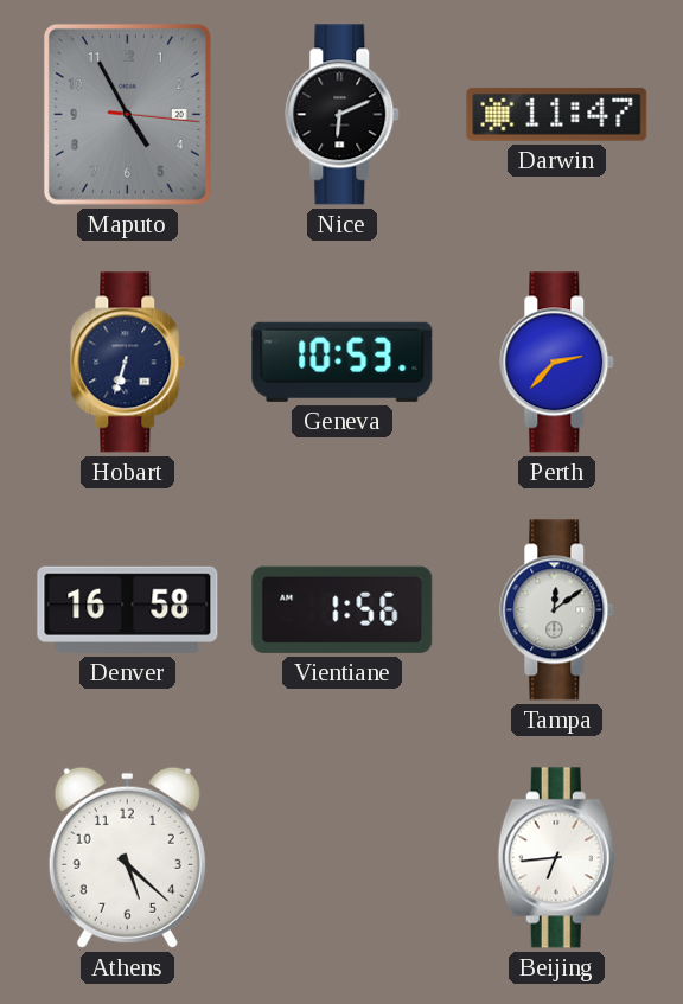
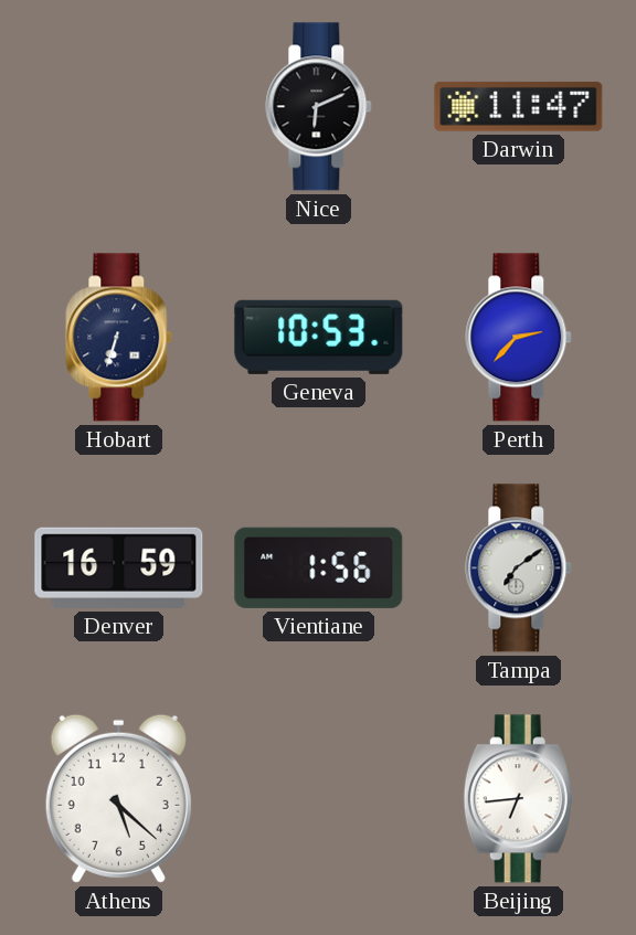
Maputo: 4:55 -> none (127, 114)
Denver: 16:58 -> 16:59 (119, 567)
Tampa: 12:09 -> 7:09 (519, 569)
